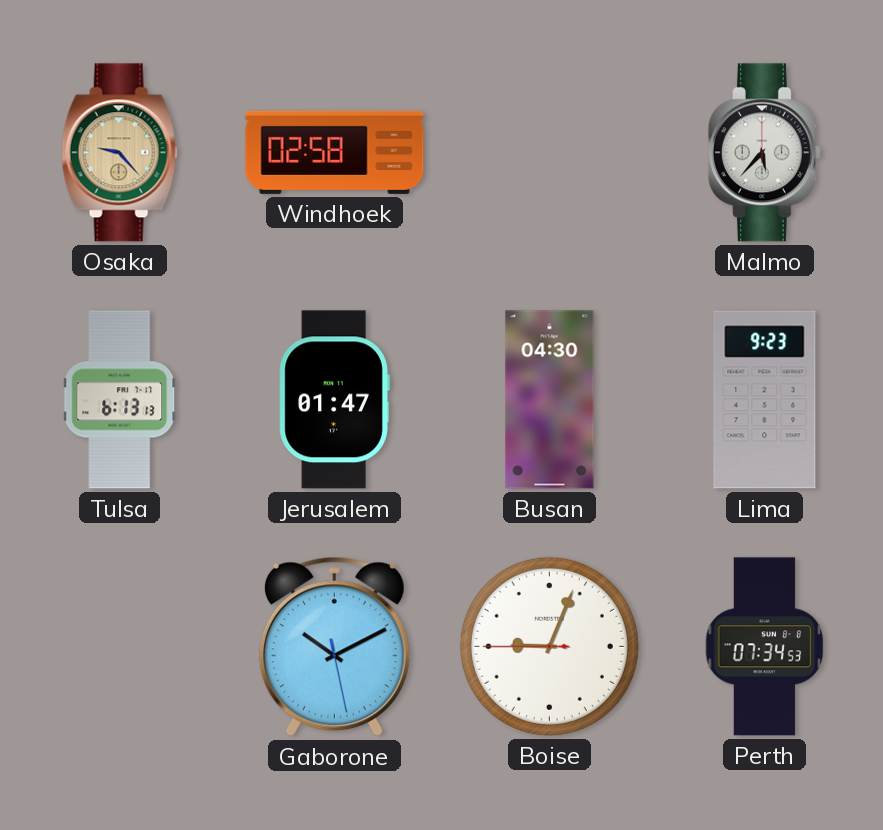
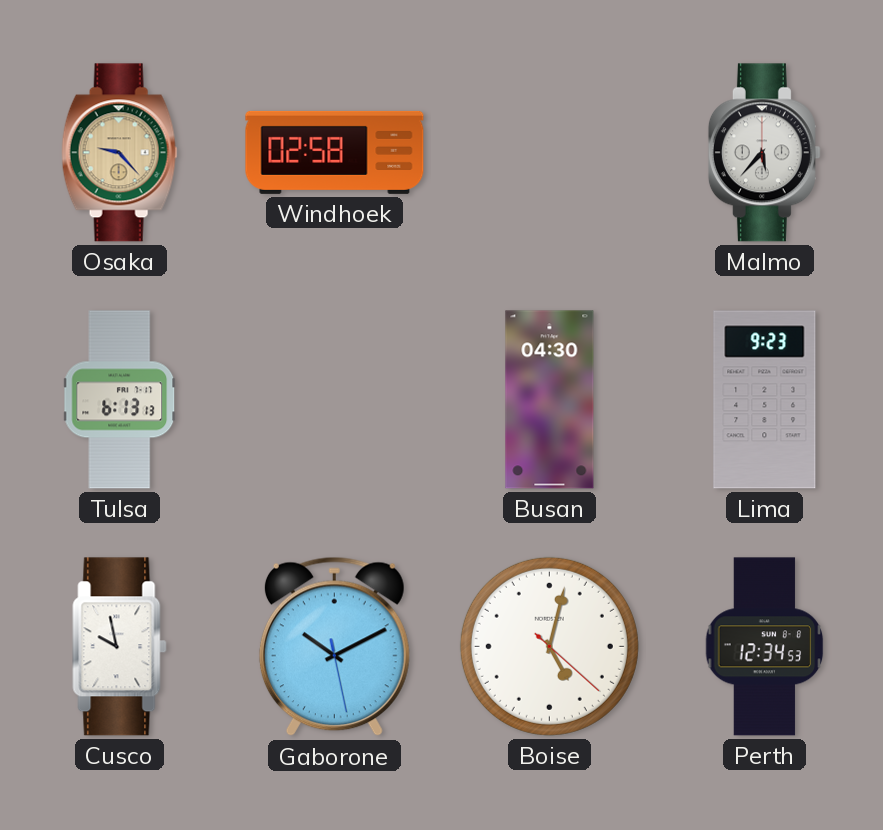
Jerusalem: 01:47 -> none (334, 400)
Cusco: none -> 9:58 (120, 647)
Boise: 9:03 -> 5:02 (549, 646)
Perth: 07:34 -> 12:34 (765, 647)
